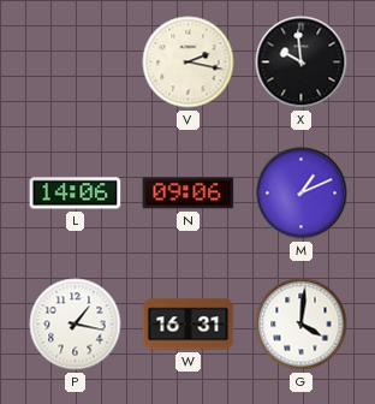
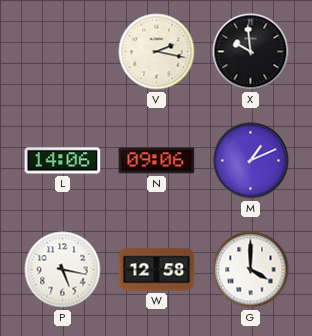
P: 1:17 -> 5:17 (63, 270)
W: 16:31 -> 12:58 (157, 270)
G: 4:01 -> 4:00 (251, 270)
